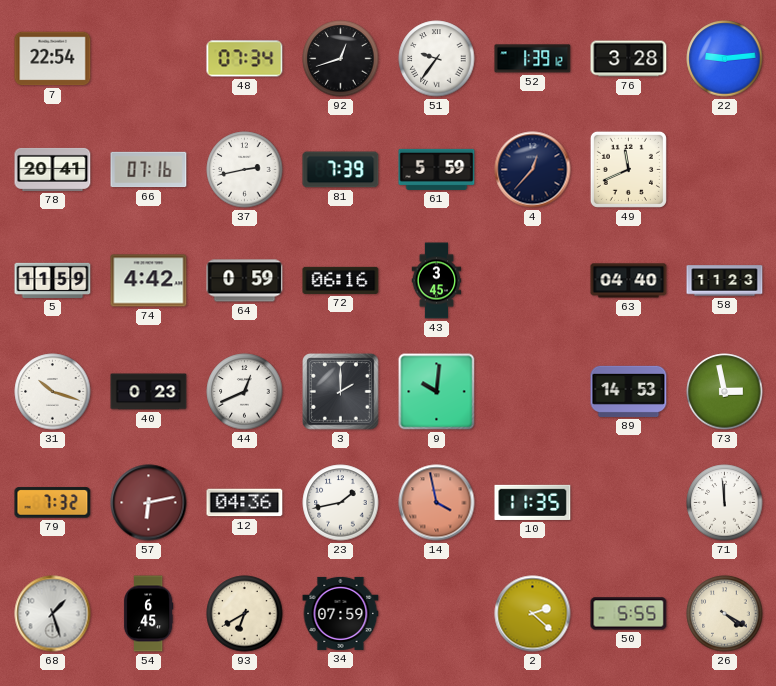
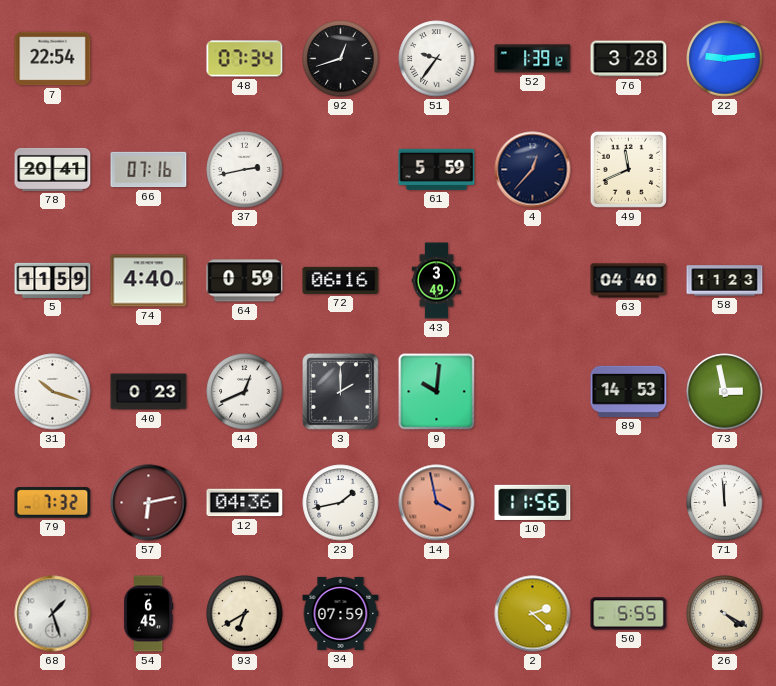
81: 7:39 -> none (341, 170)
74: 4:42 -> 4:40 (149, 281)
43: 3:45 -> 3:49 (437, 281)
10: 11:35 -> 11:56 (533, 502)
